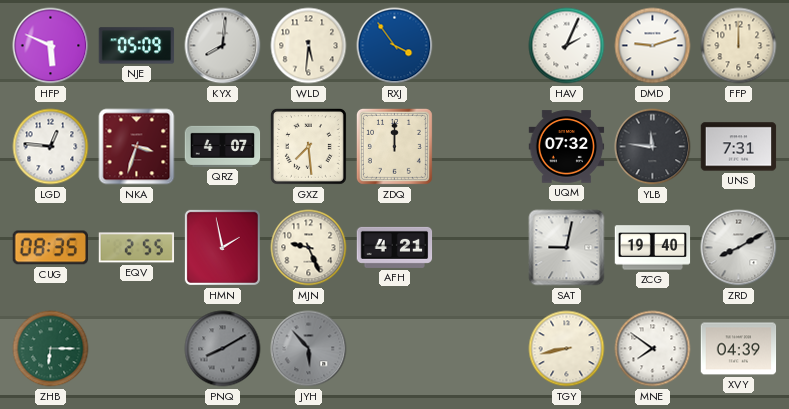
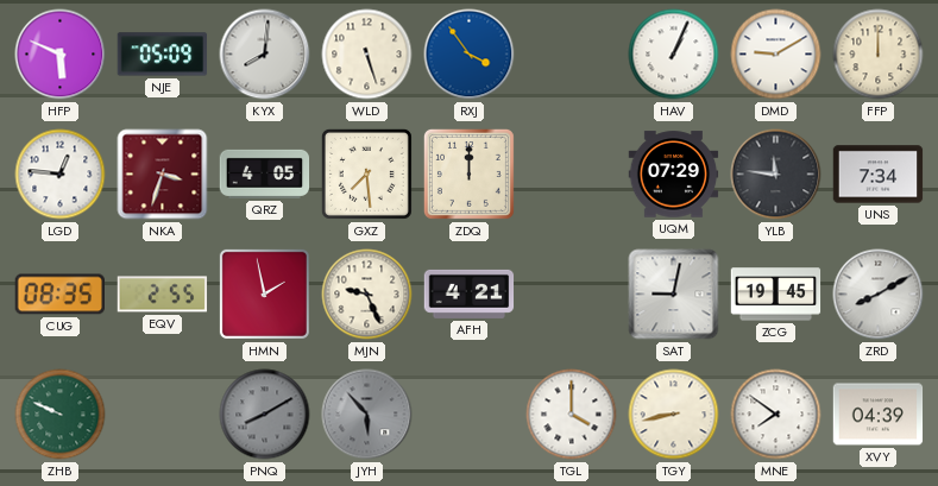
WLD: 5:31 -> 5:27 (367, 55)
HAV: 2:04 -> 1:04 (674, 55)
DMD: 9:12 -> 9:10 (776, 55)
QRZ: 4:07 -> 4:05 (265, 173)
UQM: 07:32 -> 07:29 (674, 175)
UNS: 7:31 -> 7:34 (879, 175)
ZCG: 19:40 -> 19:45 (776, 295)
ZHB: 6:15 -> 9:49 (61, 415)
TGL: none -> 4:00 (572, 415)
